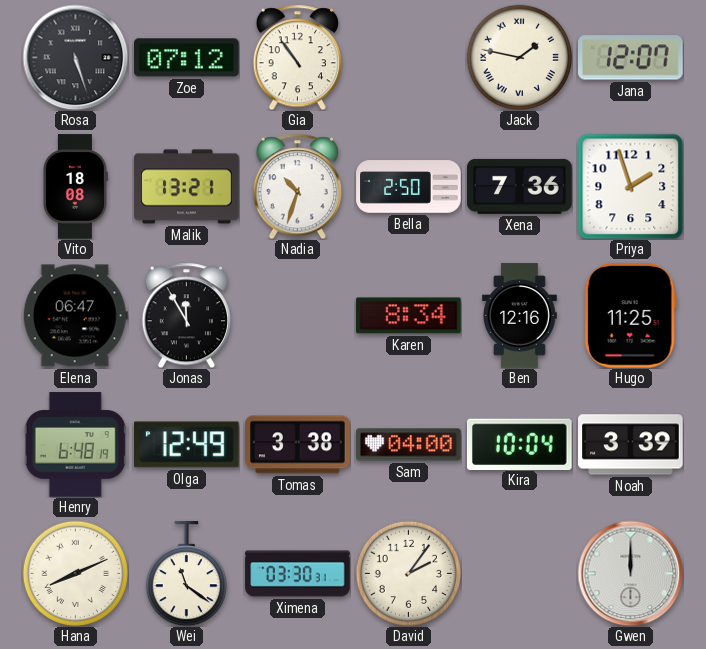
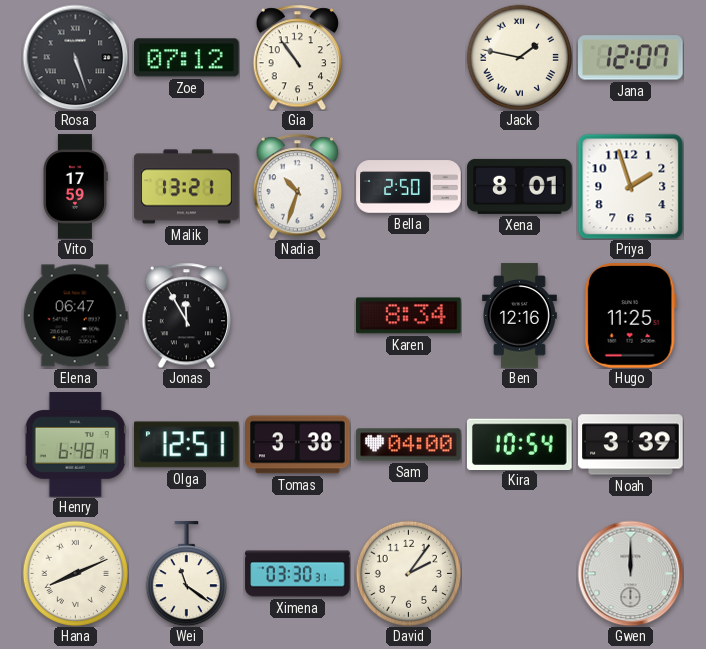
Vito: 18:08 -> 17:59 (76, 187)
Xena: 7:36 -> 8:01 (520, 186)
Olga: 12:49 -> 12:51 (187, 445)
Kira: 10:04 -> 10:54 (520, 444)
